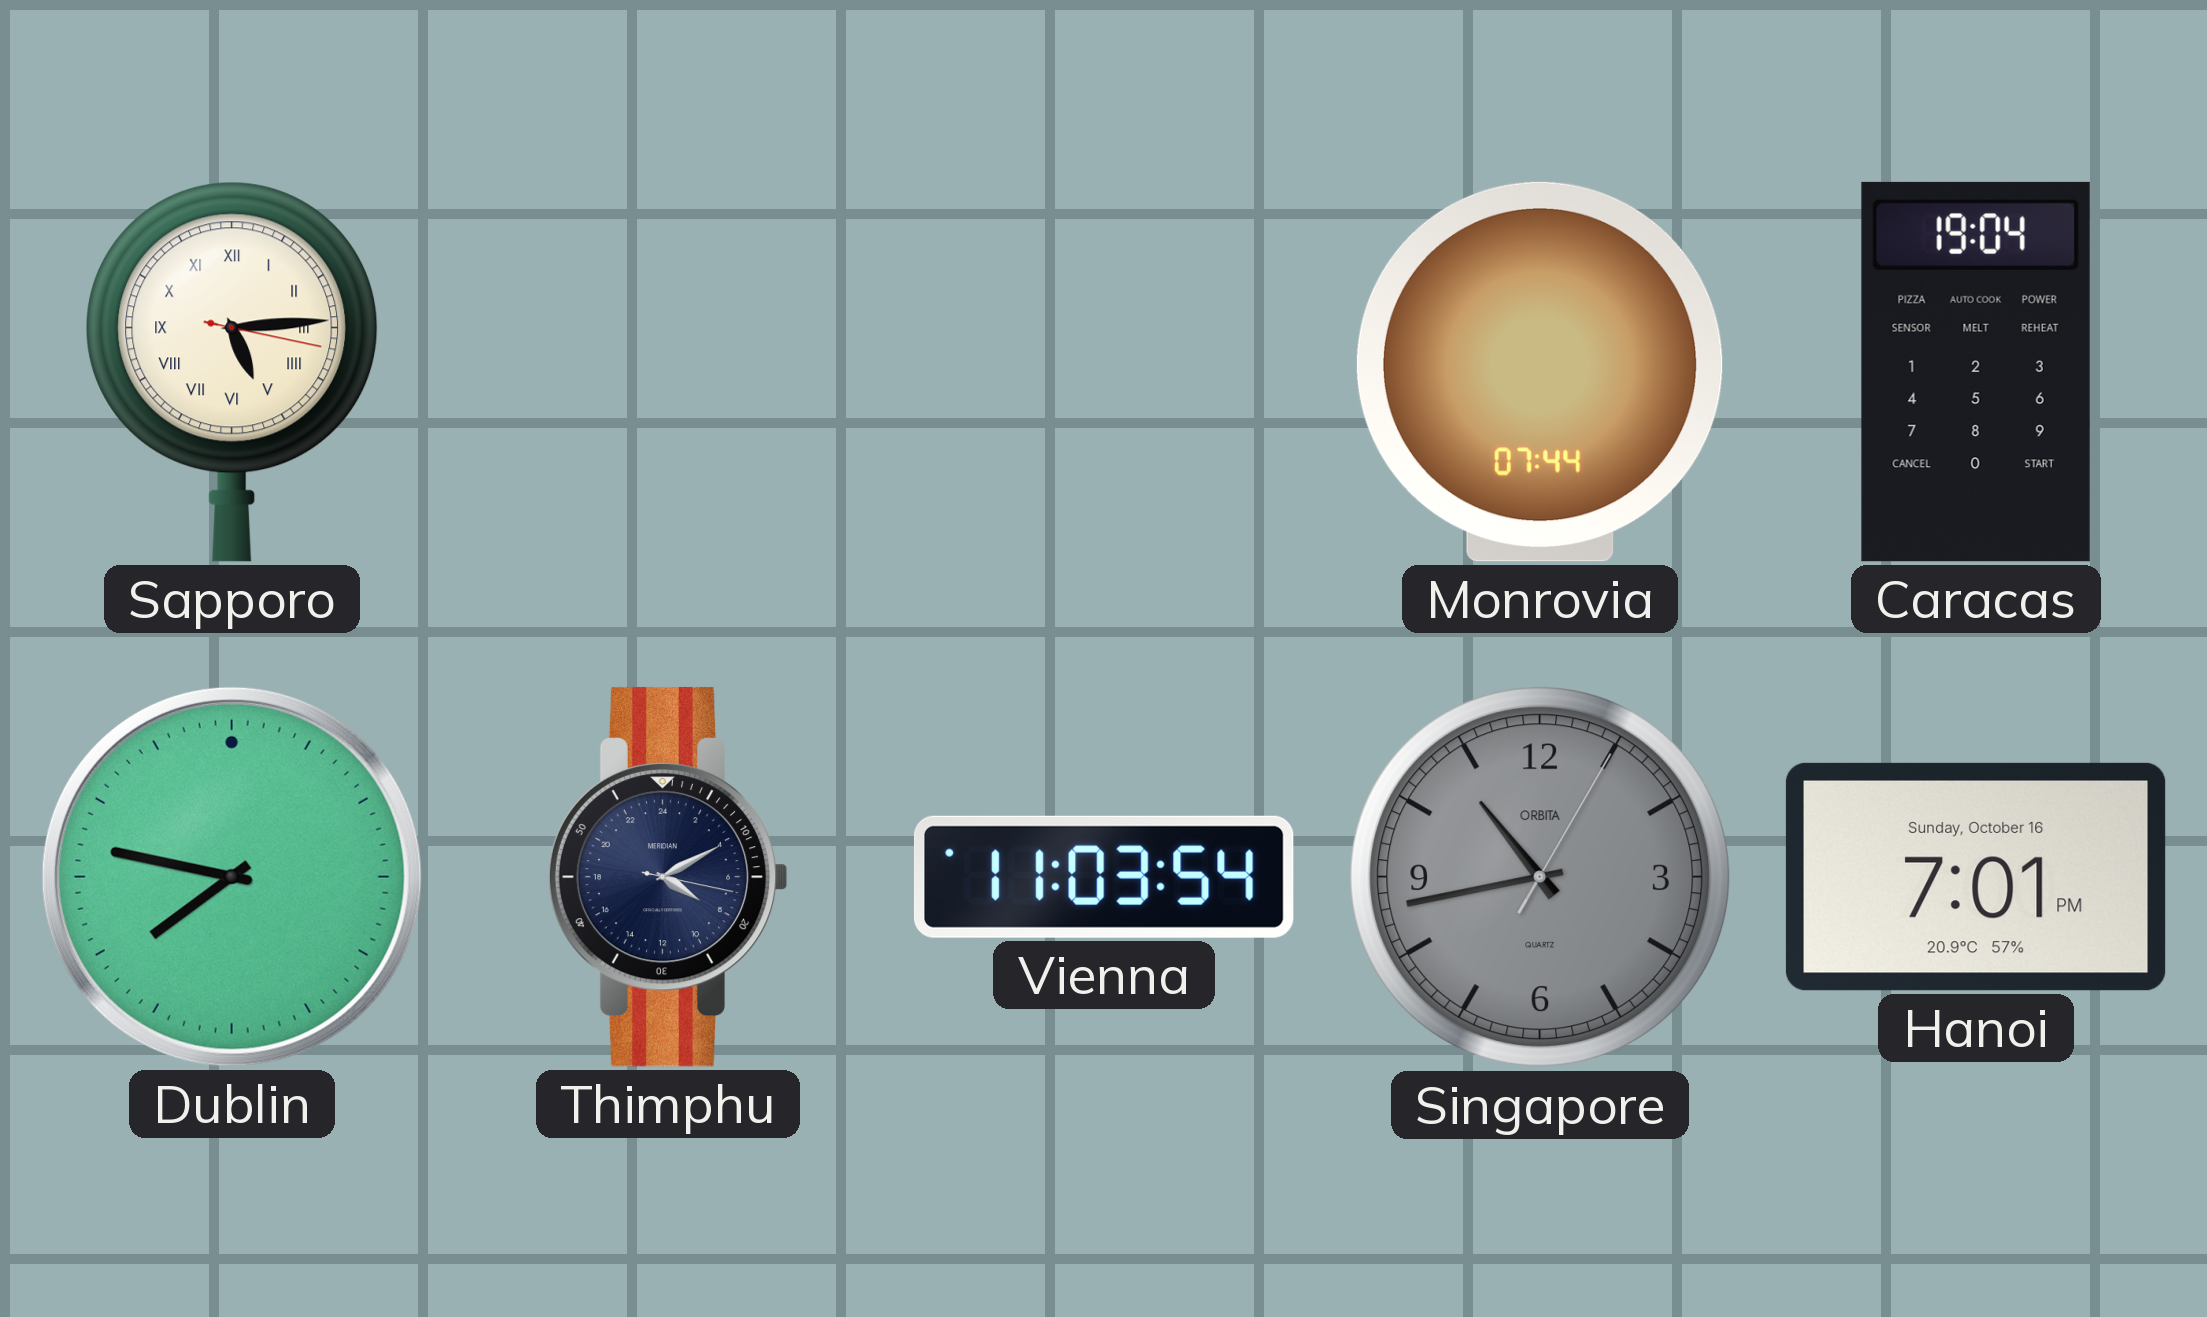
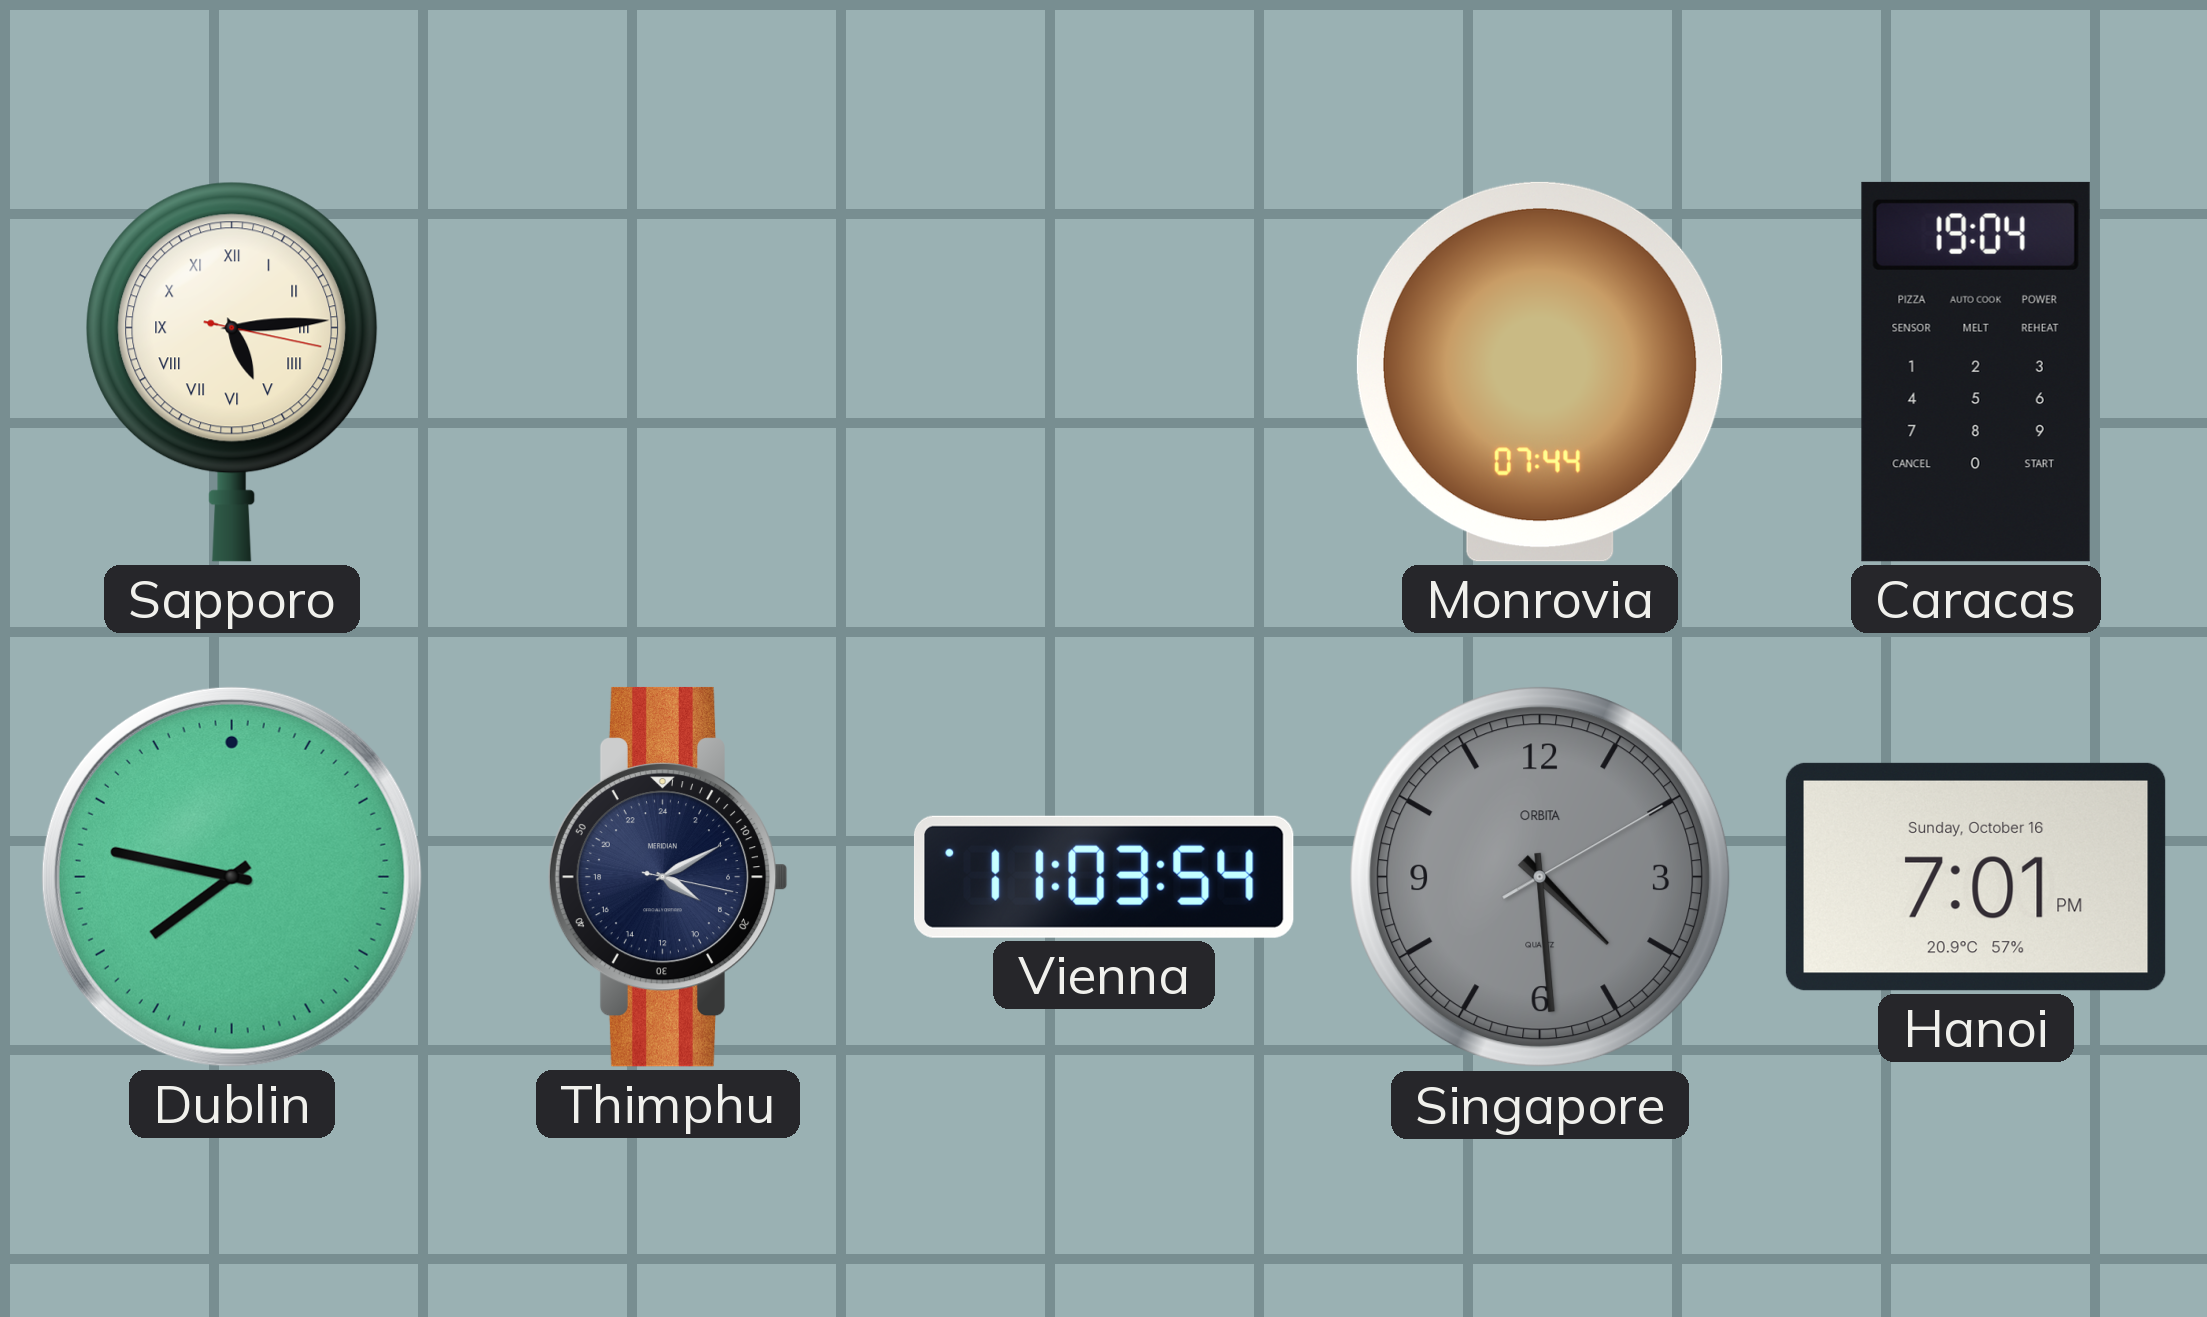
Singapore: 10:43 -> 4:29 (1540, 877)
